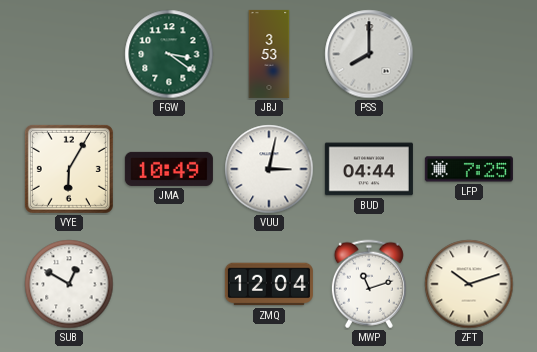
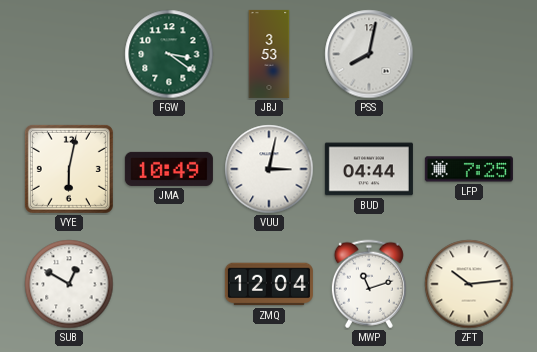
PSS: 8:00 -> 8:02 (369, 54)
VYE: 6:05 -> 6:02 (69, 169)
ZFT: 10:12 -> 10:14 (469, 284)
